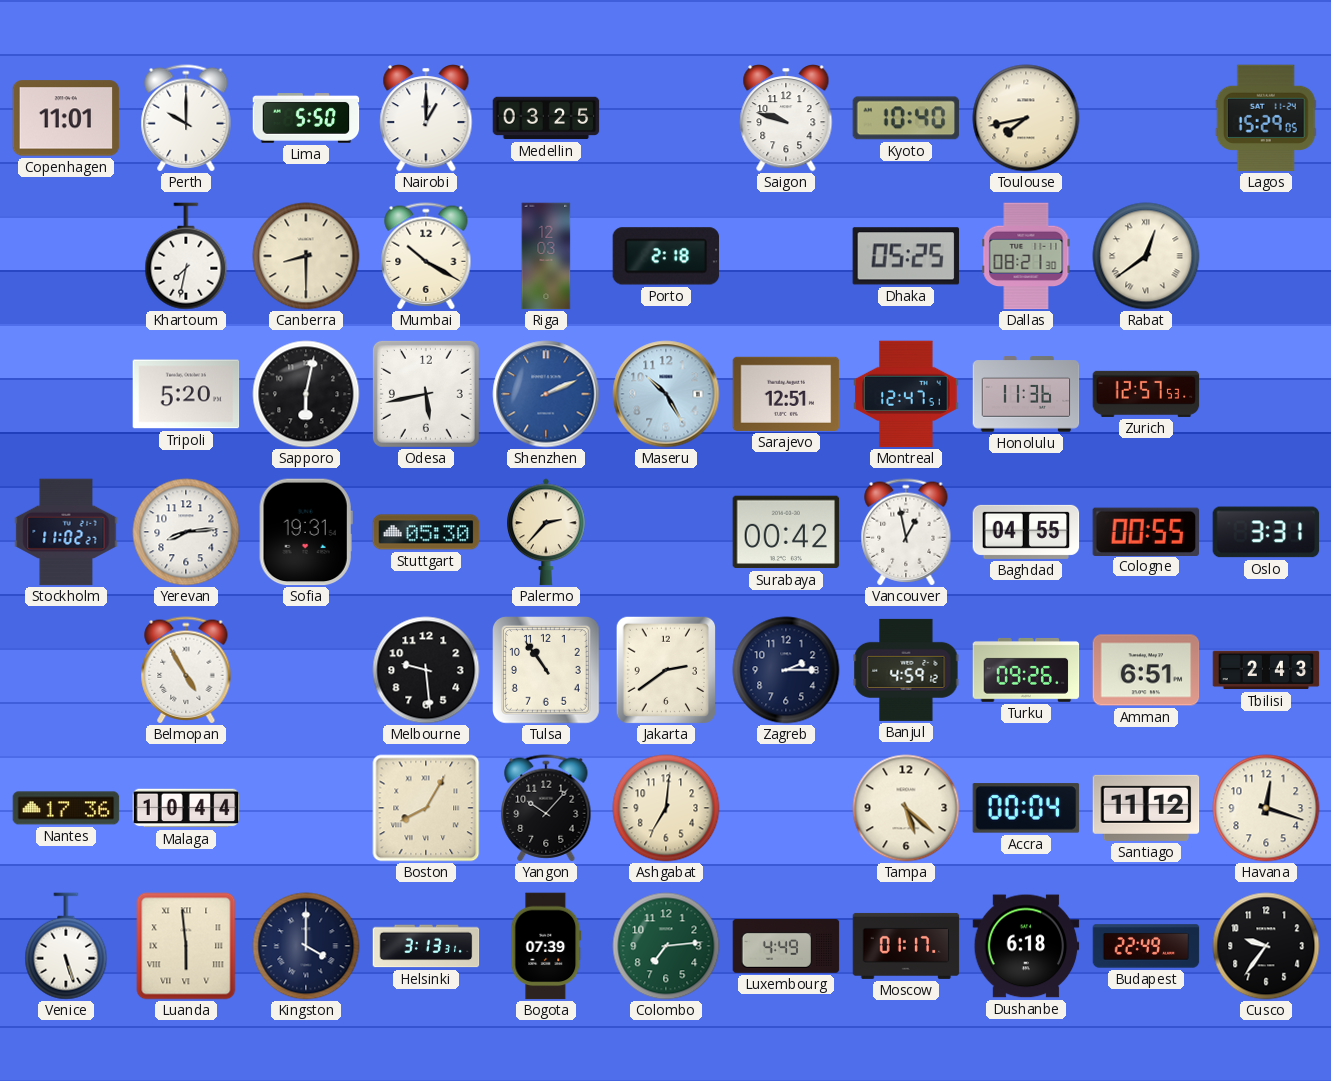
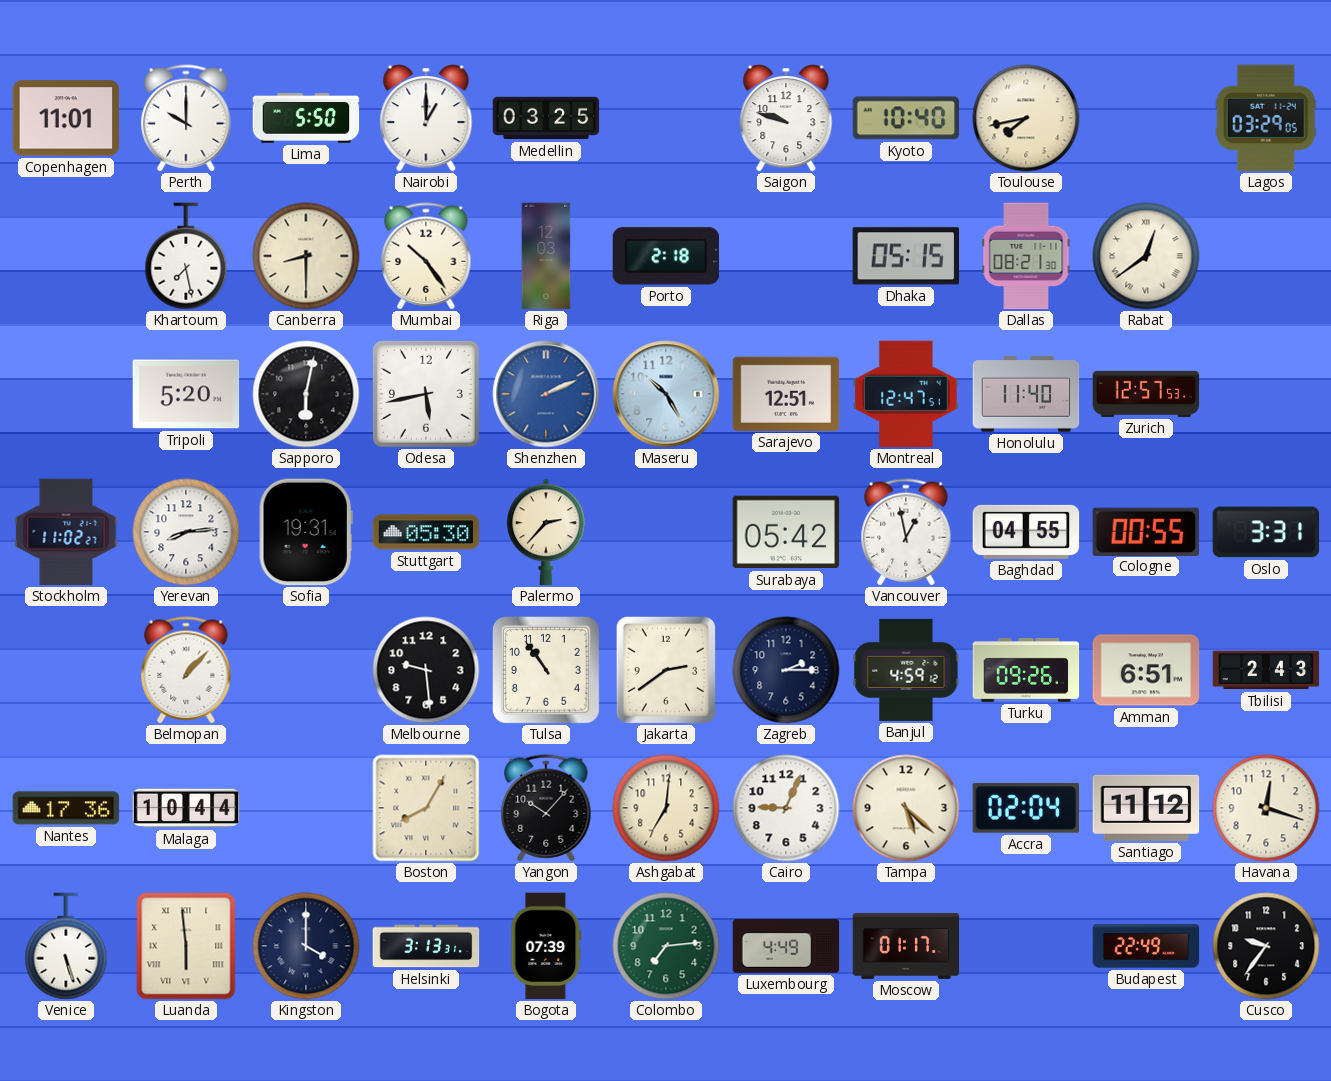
Lagos: 15:29 -> 03:29 (1266, 118)
Khartoum: 7:32 -> 7:28 (186, 256)
Mumbai: 10:20 -> 10:24 (426, 256)
Dhaka: 05:25 -> 05:15 (906, 256)
Honolulu: 11:36 -> 11:40 (1026, 394)
Surabaya: 00:42 -> 05:42 (786, 532)
Belmopan: 4:55 -> 1:07 (186, 670)
Cairo: none -> 9:04 (786, 808)
Accra: 00:04 -> 02:04 (1026, 808)
Dushanbe: 6:18 -> none (1026, 946)
